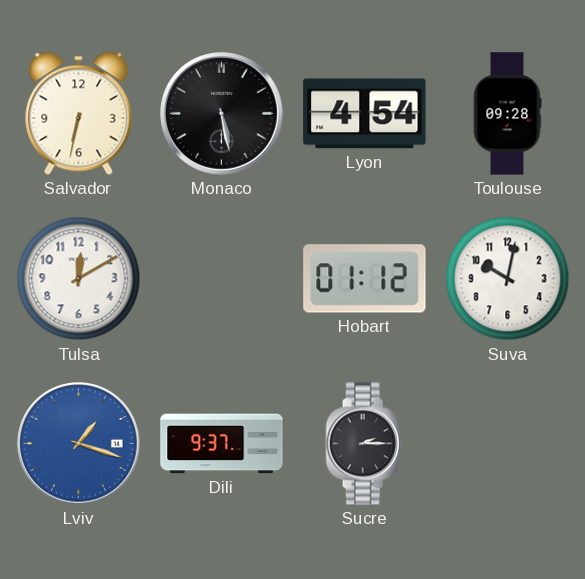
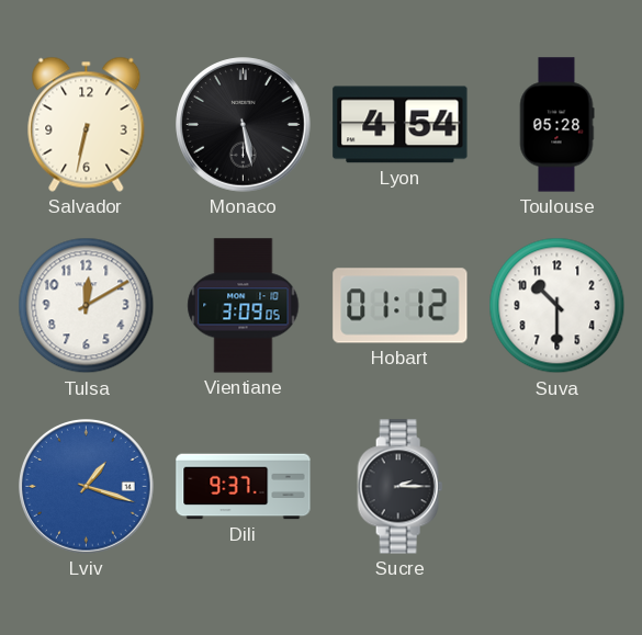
Toulouse: 09:28 -> 05:28 (556, 125)
Vientiane: none -> 3:09 (244, 306)
Suva: 10:02 -> 10:30 (557, 306)
